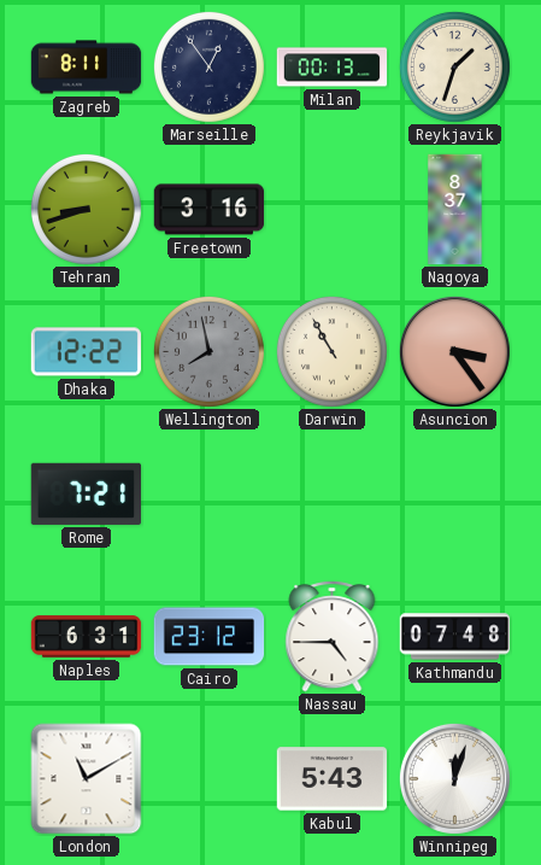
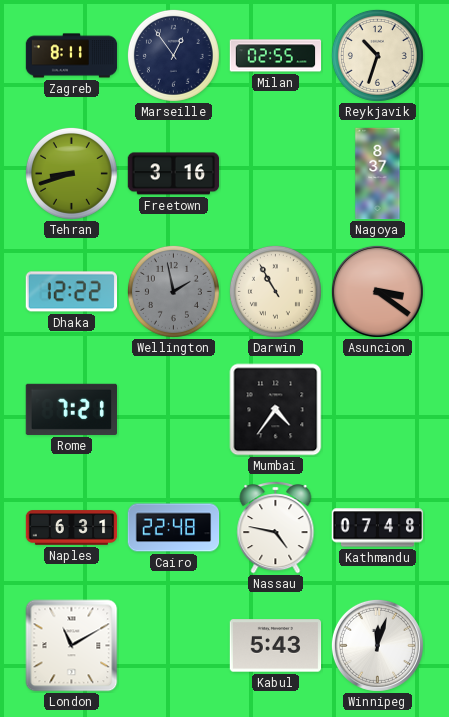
Milan: 00:13 -> 02:55 (276, 56)
Reykjavik: 1:33 -> 10:33 (377, 55)
Wellington: 7:58 -> 1:58 (173, 291)
Asuncion: 3:24 -> 3:21 (377, 291)
Mumbai: none -> 4:36 (276, 410)
Cairo: 23:12 -> 22:48 (174, 528)
Nassau: 4:45 -> 4:47 (276, 528)
